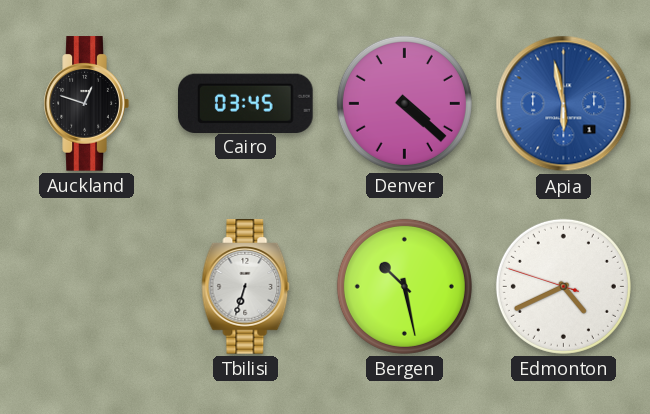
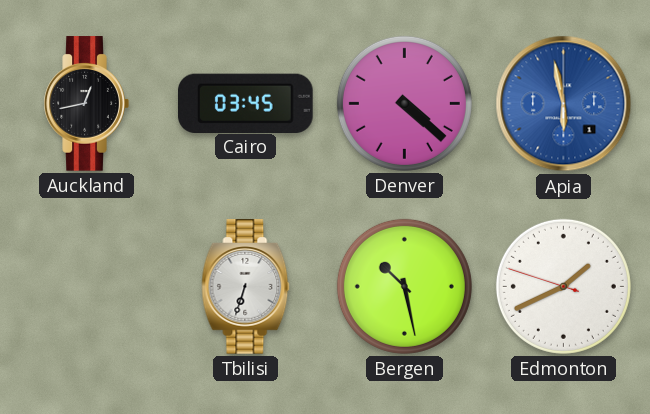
Auckland: 12:48 -> 12:43 (86, 104)
Edmonton: 4:40 -> 1:40 (563, 286)
